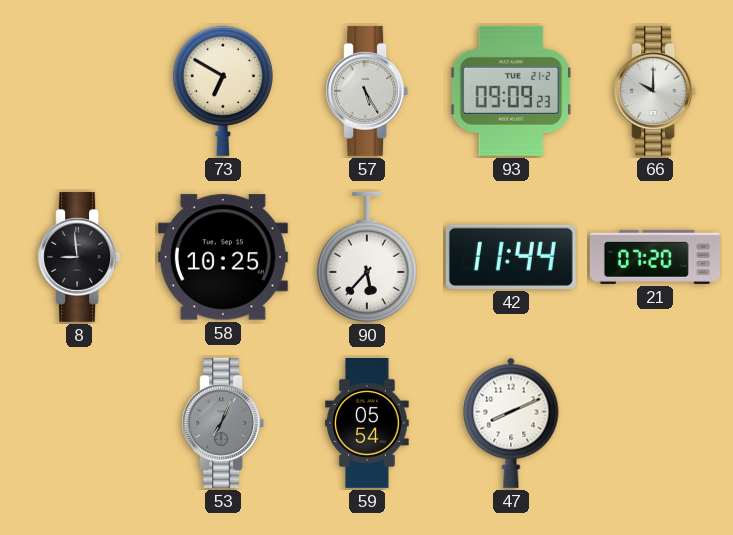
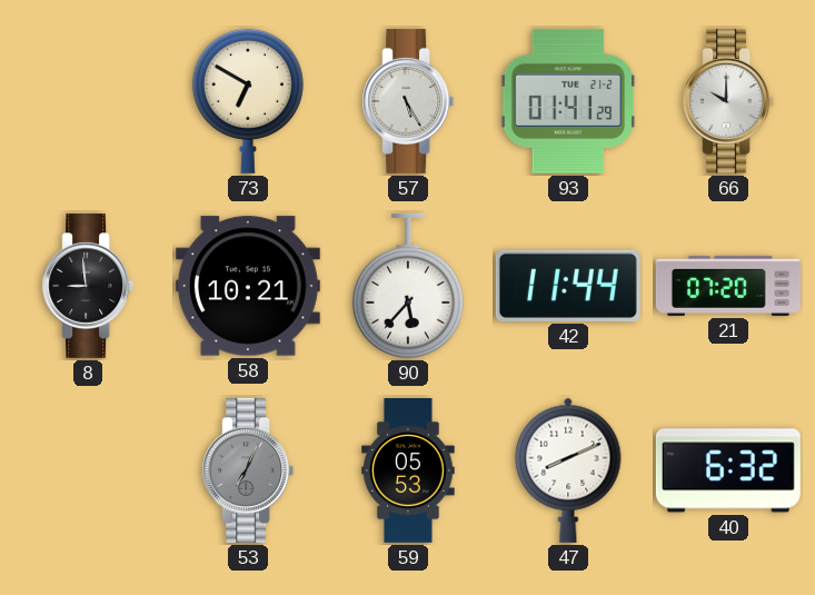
93: 09:09 -> 01:41 (568, 101)
58: 10:25 -> 10:21 (248, 286)
59: 05:54 -> 05:53 (408, 470)
40: none -> 6:32 (728, 470)
